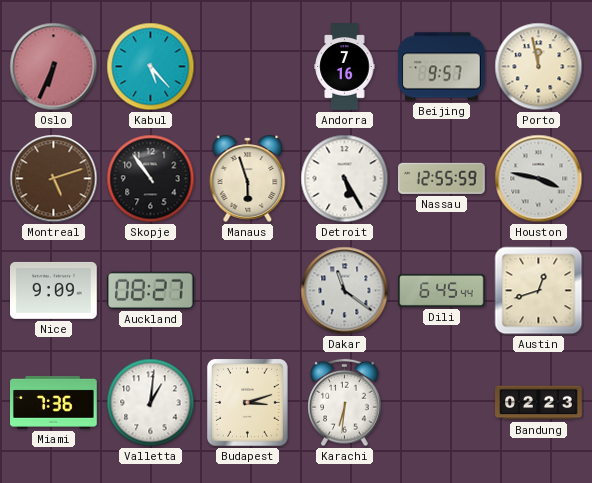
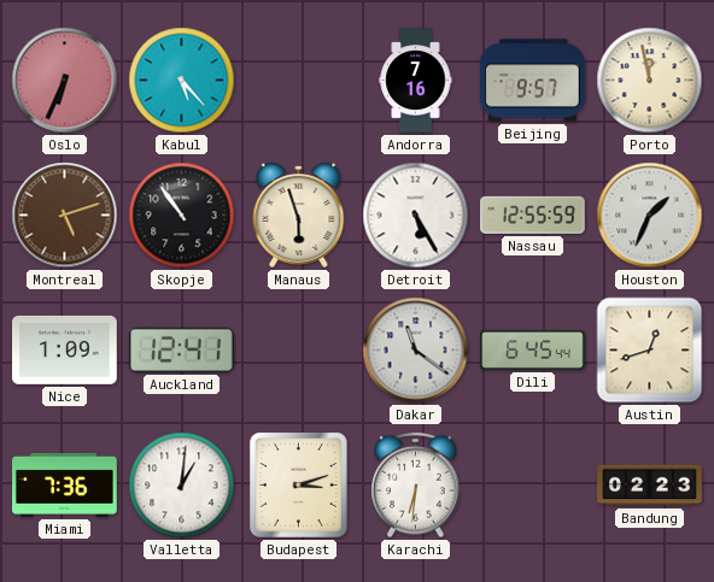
Houston: 3:47 -> 1:34 (650, 216)
Nice: 9:09 -> 1:09 (65, 349)
Auckland: 08:27 -> 12:41 (182, 349)
